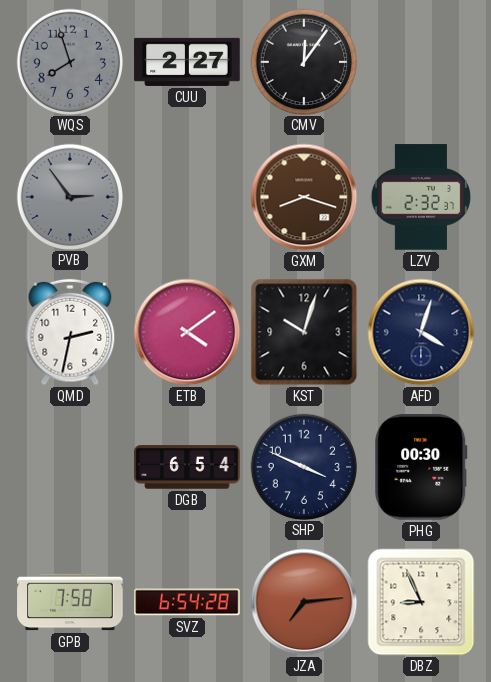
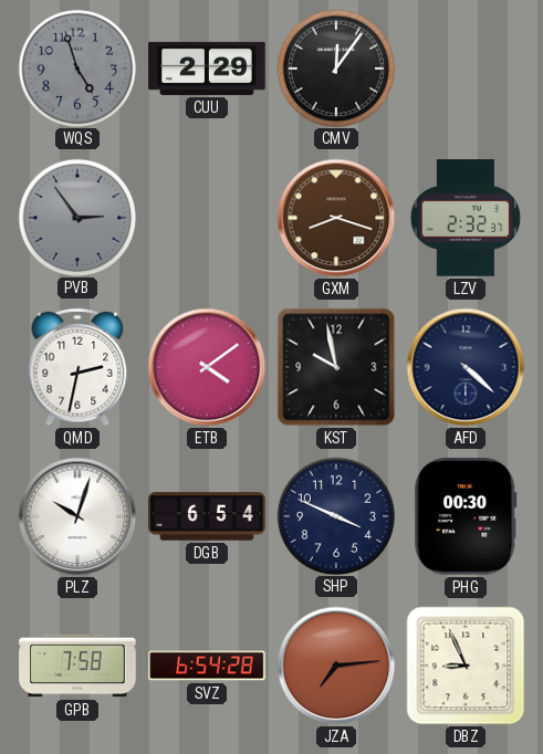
WQS: 7:57 -> 4:57 (76, 67)
CUU: 2:27 -> 2:29 (207, 69)
KST: 10:03 -> 9:58 (336, 367)
AFD: 4:03 -> 4:22 (466, 367)
PLZ: none -> 10:03 (77, 516)
